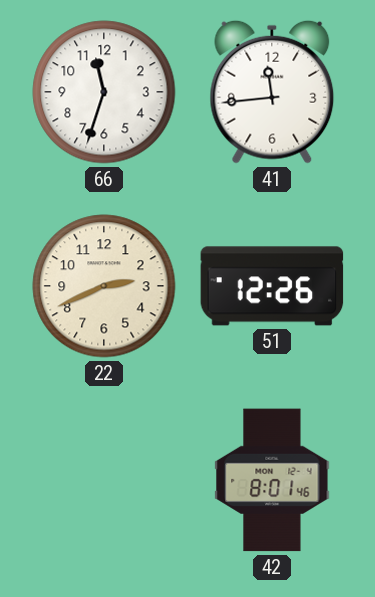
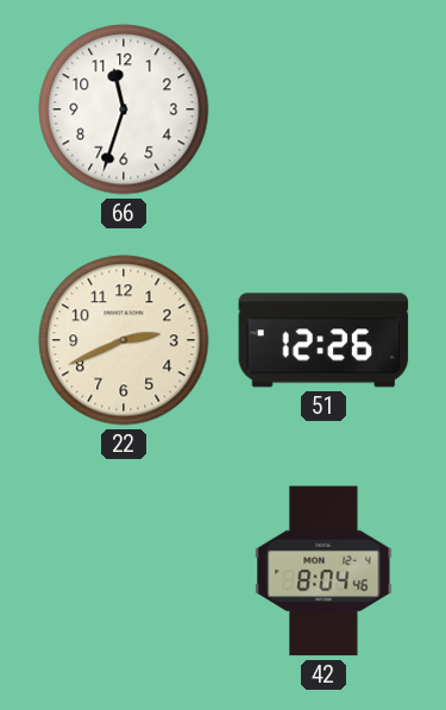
41: 11:44 -> none (272, 92)
42: 8:01 -> 8:04 (323, 571)
